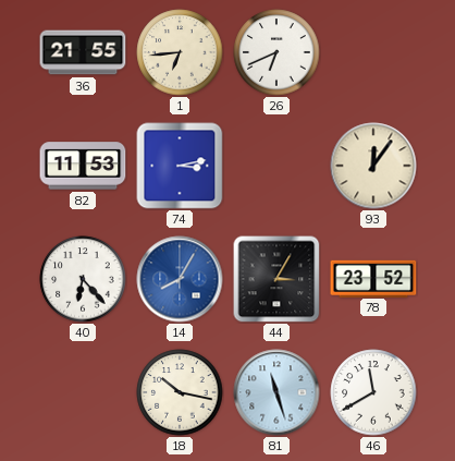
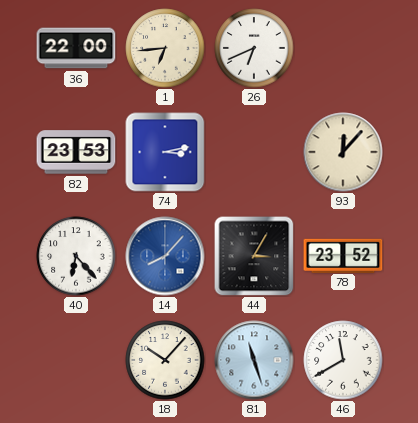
36: 21:55 -> 22:00 (76, 48)
82: 11:53 -> 23:53 (76, 152)
93: 12:06 -> 12:07 (343, 152)
14: 8:05 -> 8:07 (165, 256)
18: 10:17 -> 10:07 (165, 360)
